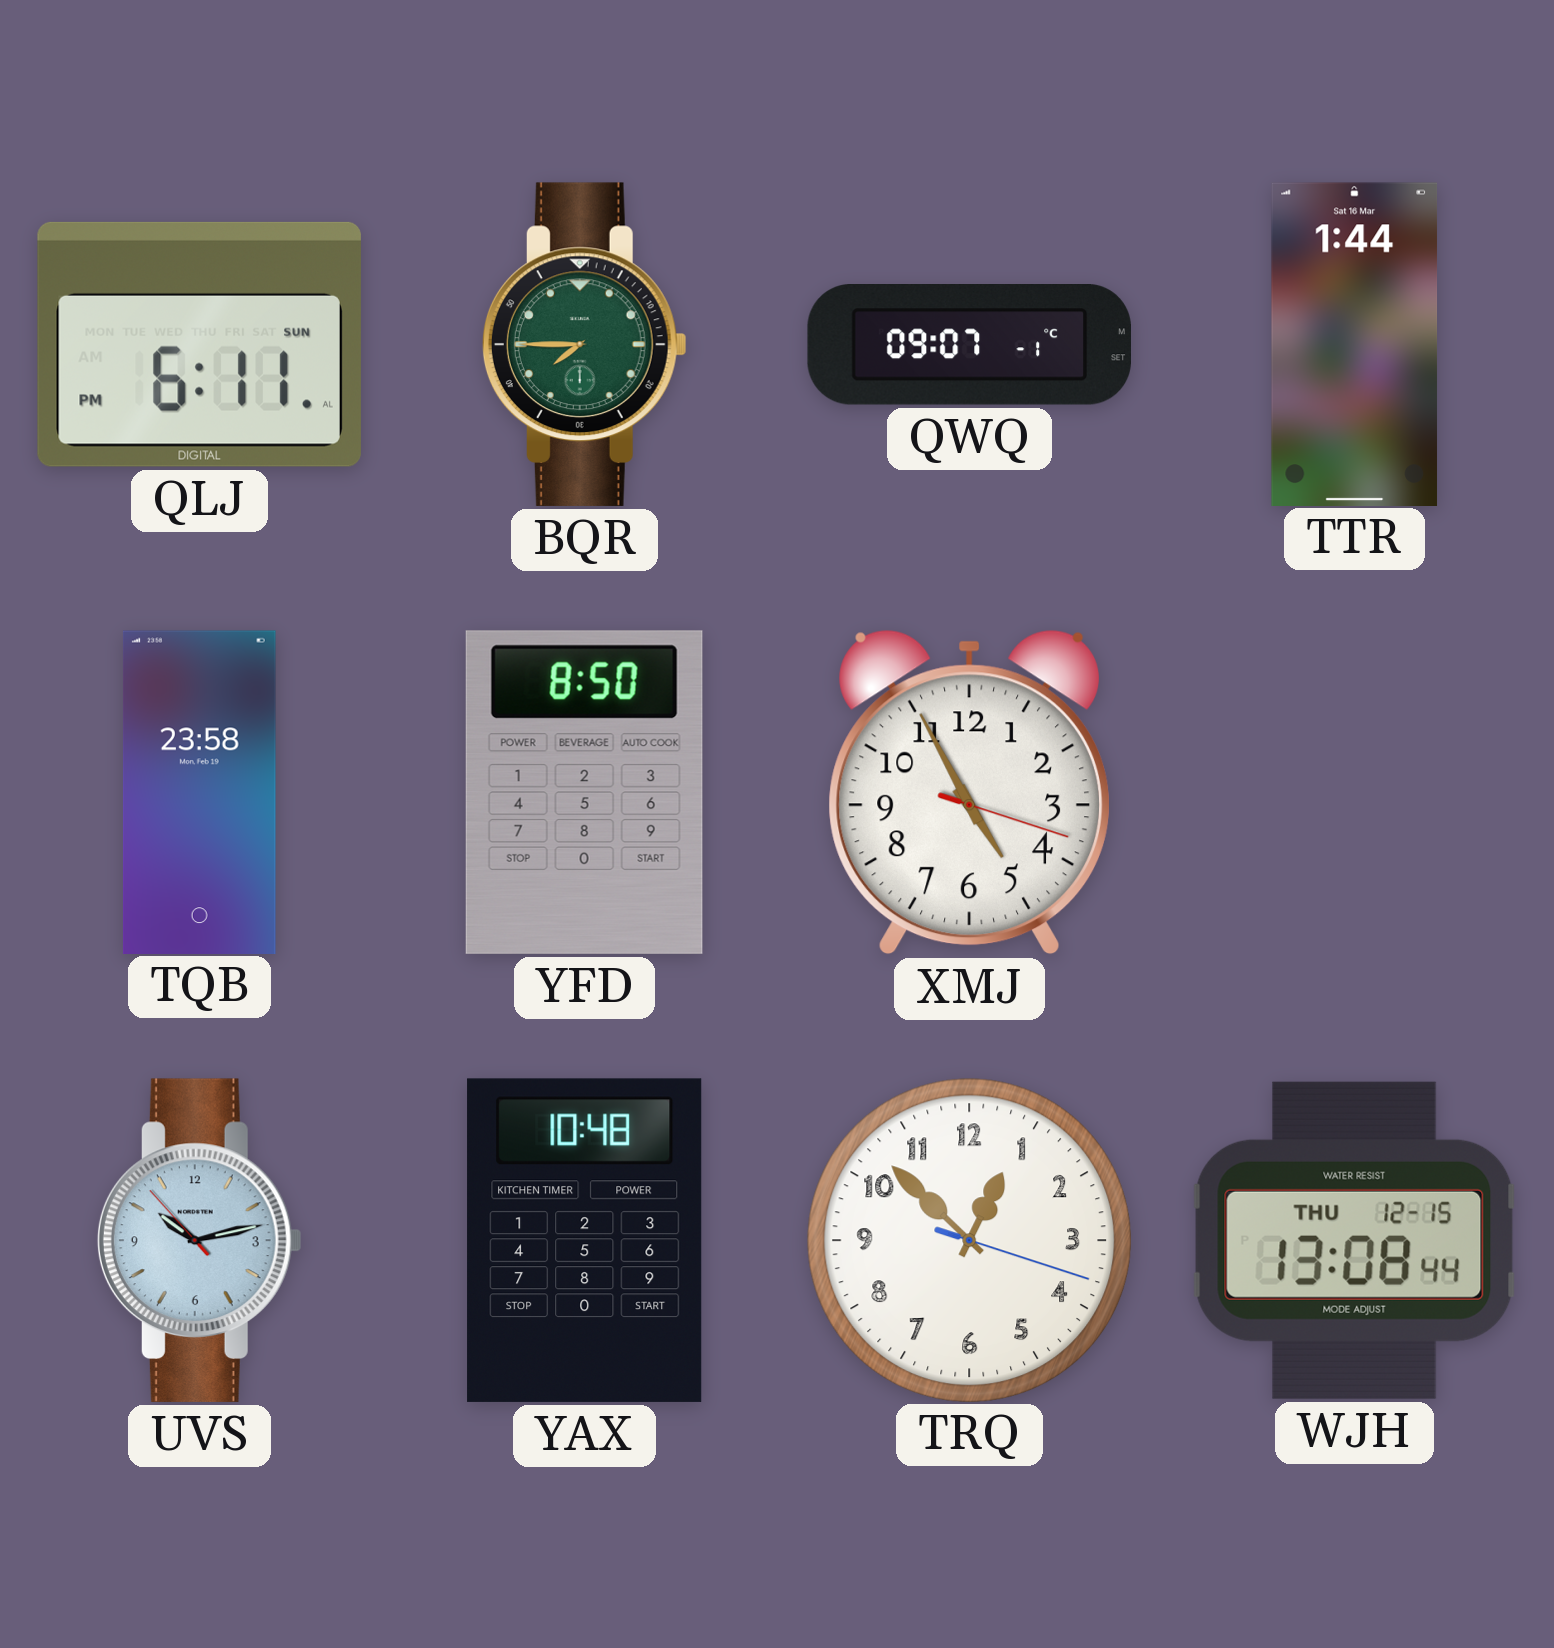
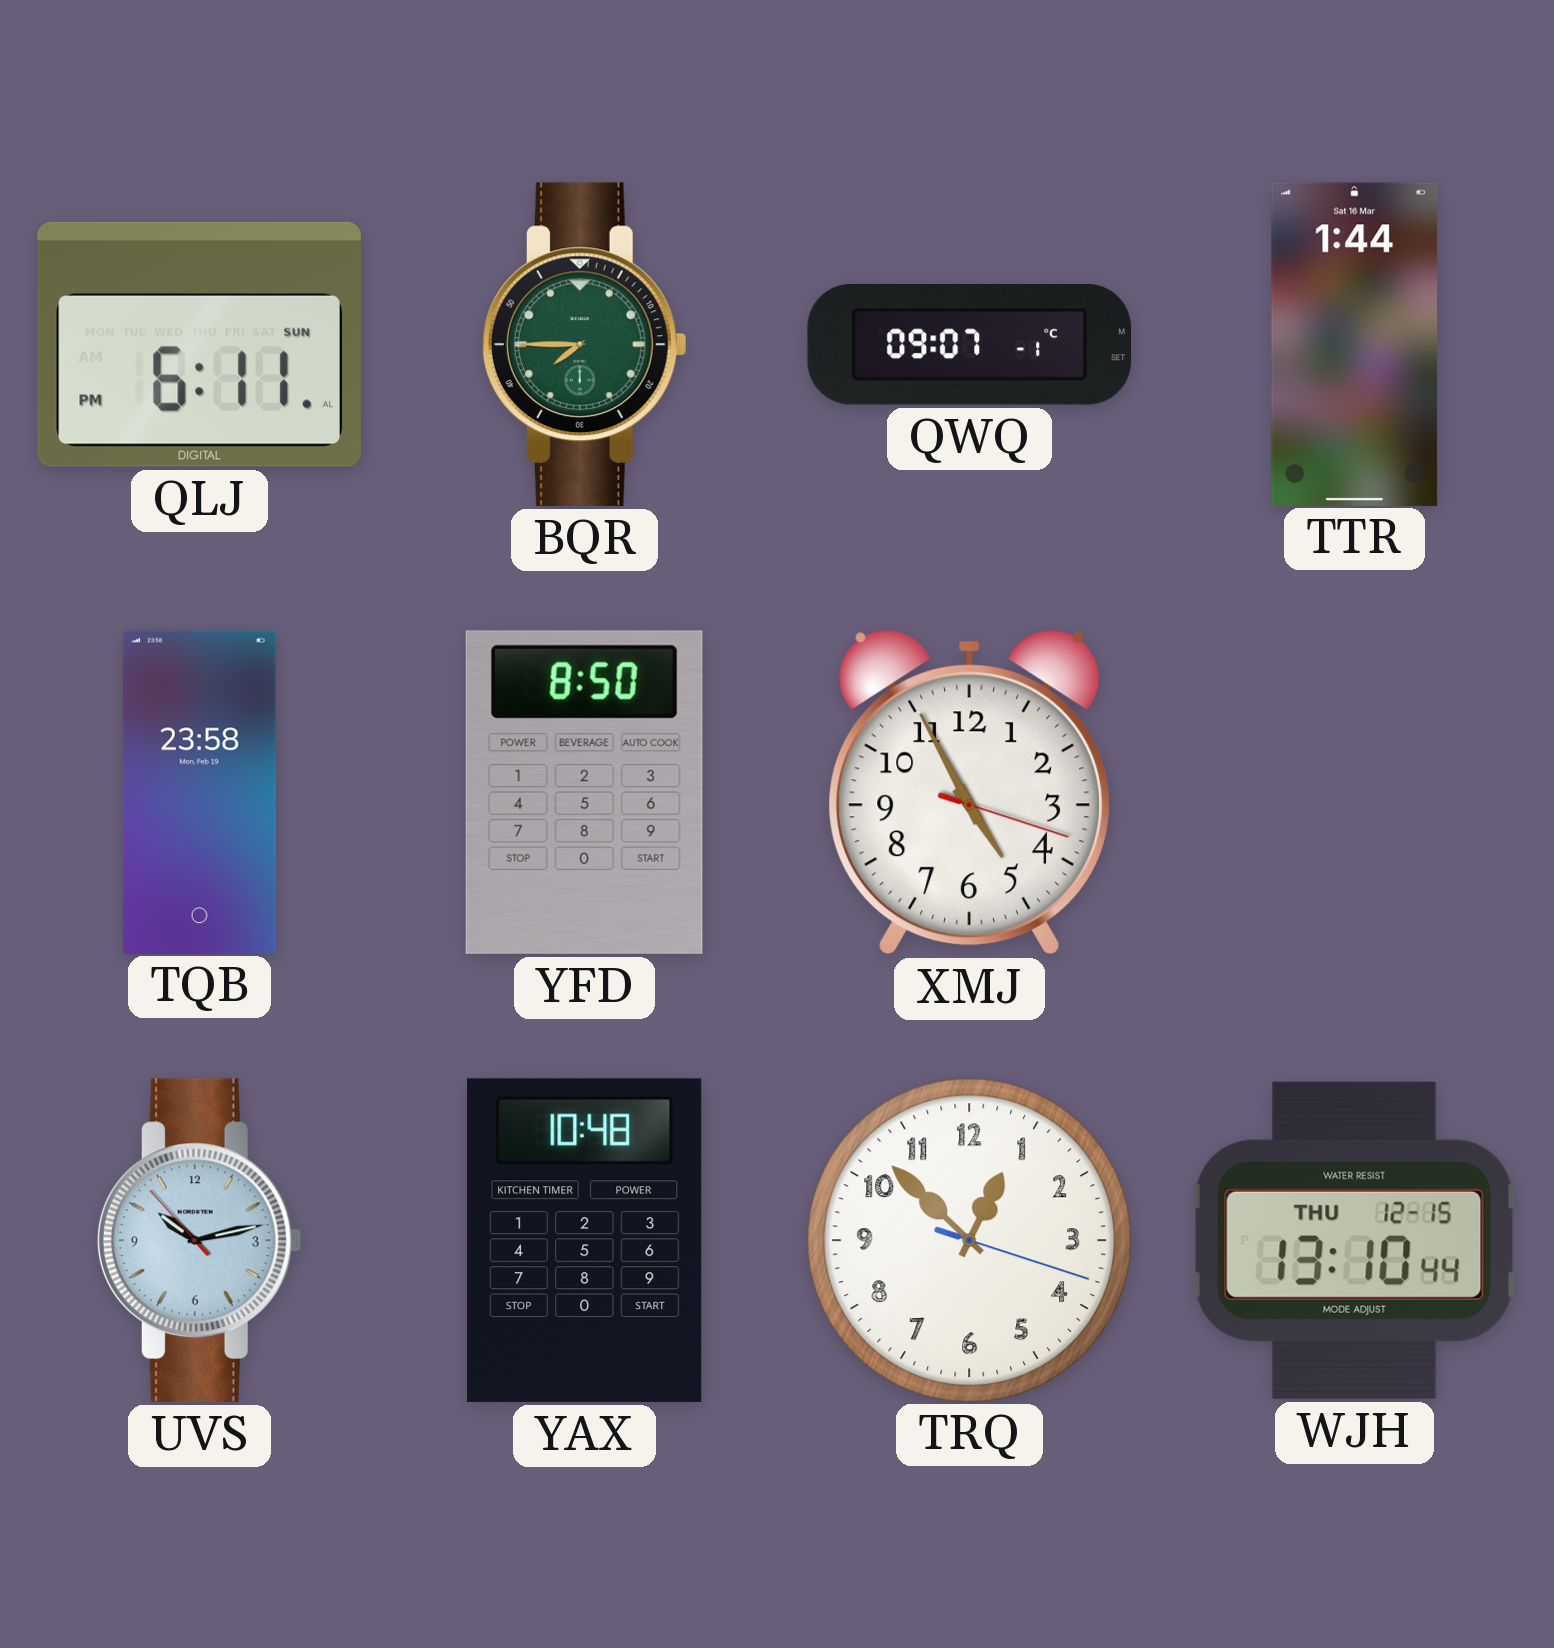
WJH: 13:08 -> 13:10 (1354, 1240)
